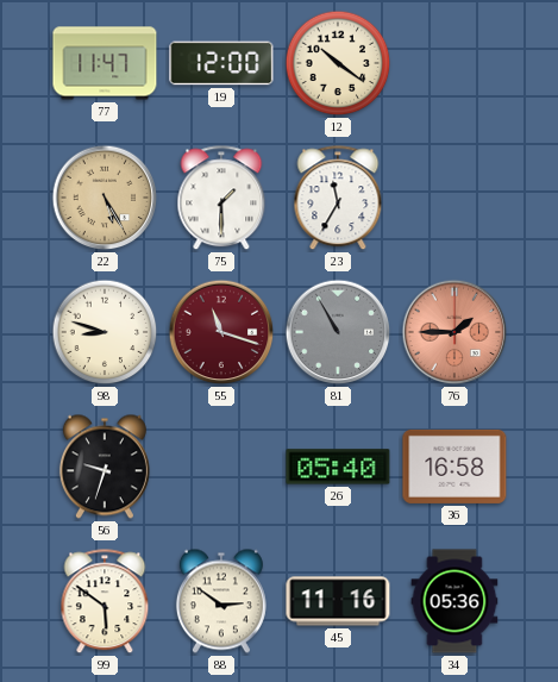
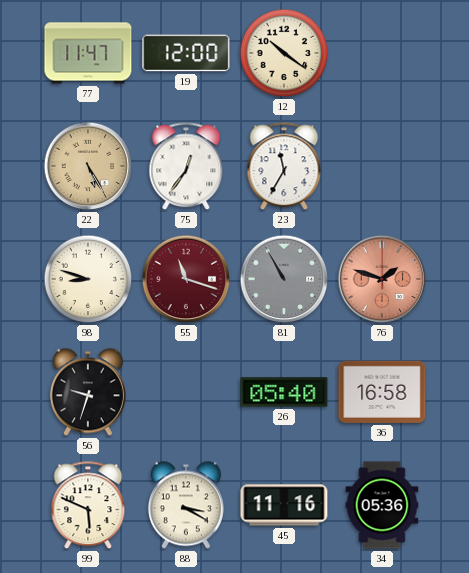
75: 1:30 -> 12:36 (186, 167)
76: 1:45 -> 1:48 (382, 279)
99: 5:51 -> 5:49 (88, 506)
88: 2:51 -> 3:20 (186, 505)
